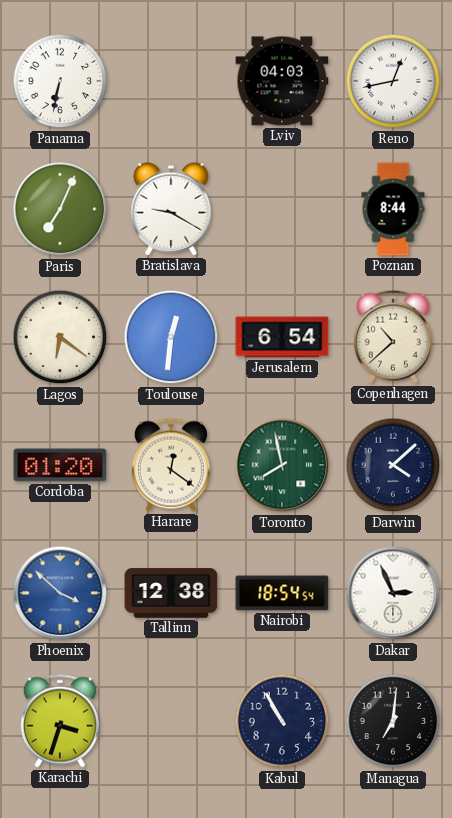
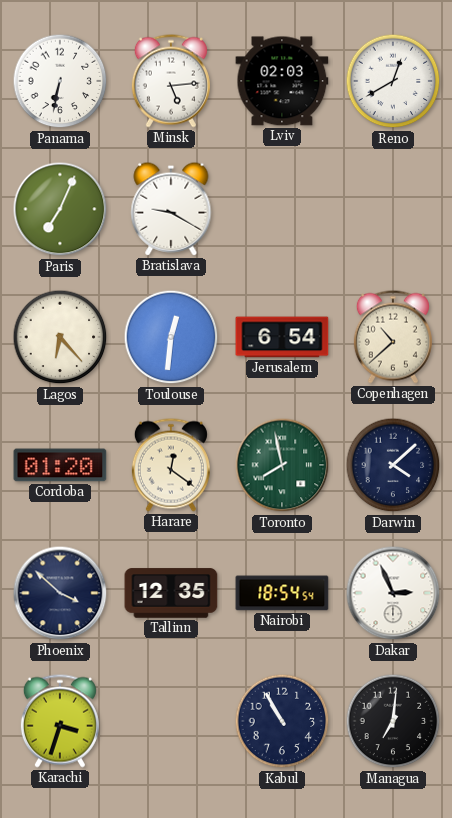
Minsk: none -> 5:14 (171, 81)
Lviv: 04:03 -> 02:03 (282, 81)
Reno: 12:43 -> 12:40 (393, 81)
Poznan: 8:44 -> none (393, 209)
Lagos: 6:21 -> 6:23 (60, 337)
Phoenix dial: blue -> navy (60, 593)
Tallinn: 12:38 -> 12:35 (171, 593)
